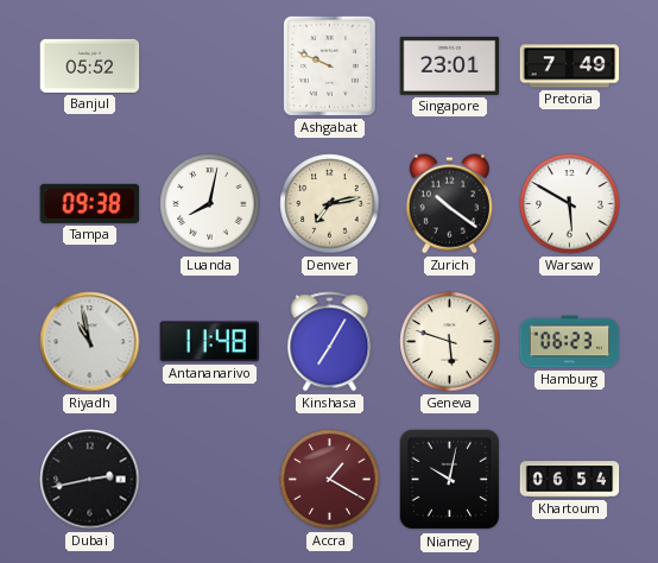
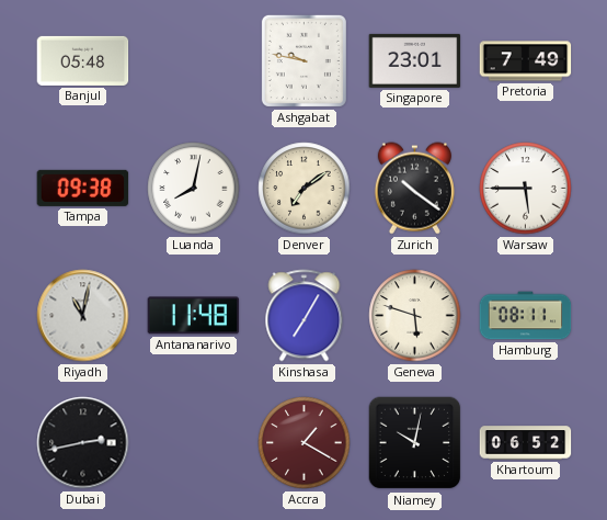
Banjul: 05:52 -> 05:48 (83, 60)
Ashgabat: 9:49 -> 9:47 (303, 60)
Denver: 7:13 -> 7:09 (305, 189)
Warsaw: 5:50 -> 5:45 (526, 189)
Riyadh: 10:58 -> 11:02 (83, 316)
Hamburg: 06:23 -> 08:11 (526, 316)
Khartoum: 06:54 -> 06:52 (526, 443)
